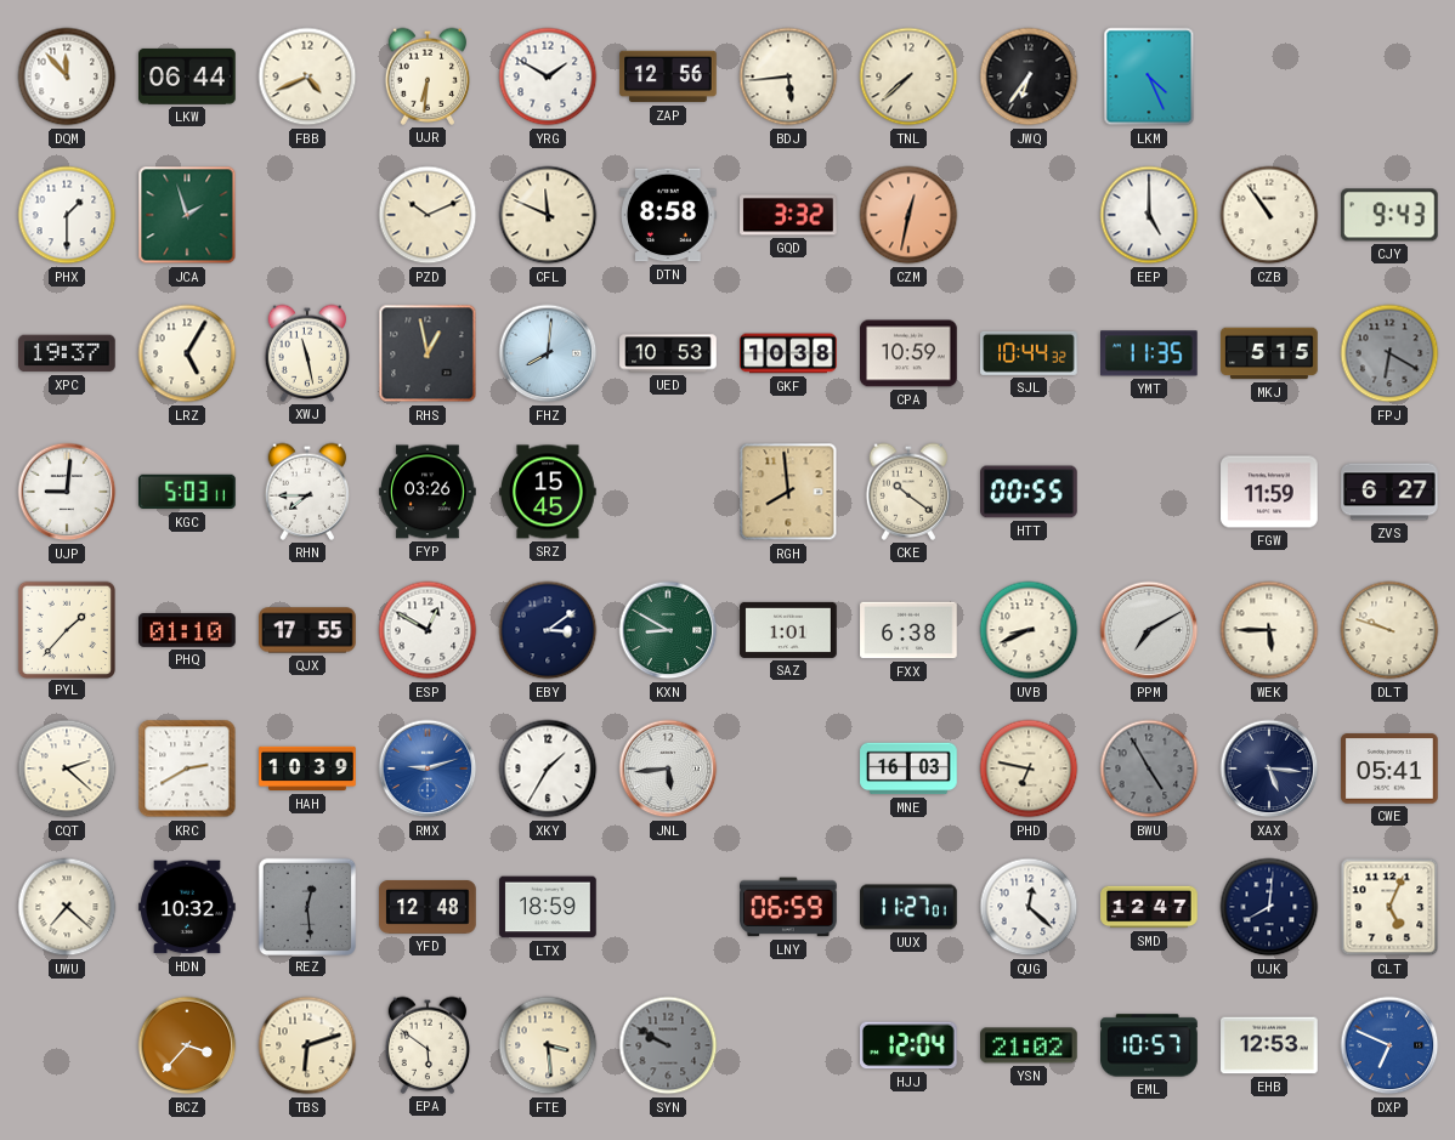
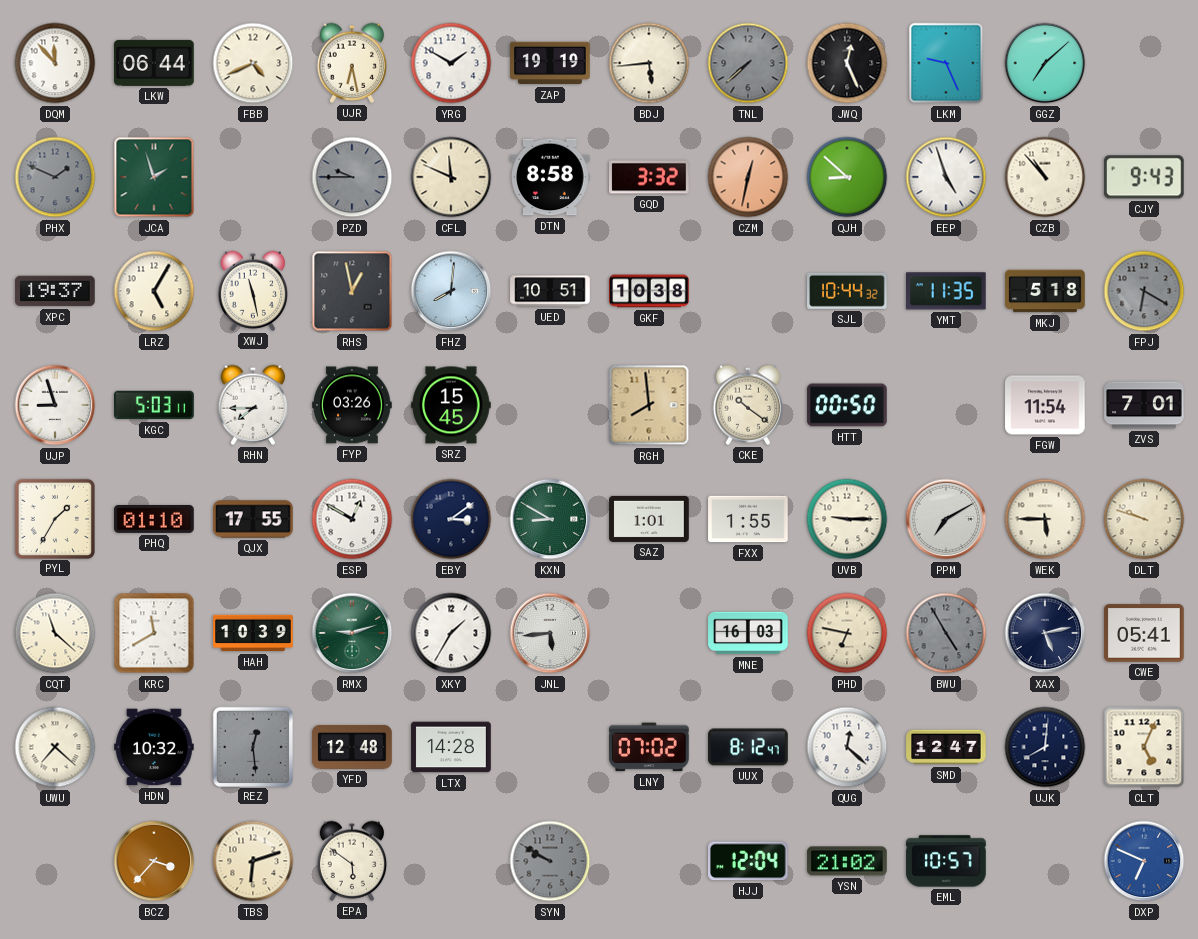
UJR: 6:31 -> 6:28 (352, 63)
ZAP: 12:56 -> 19:19 (550, 63)
TNL dial: cream -> grey (748, 63)
JWQ: 6:36 -> 12:26 (847, 63)
LKM: 4:26 -> 9:26 (946, 63)
GGZ: none -> 7:08 (1045, 63)
PHX: 1:30 -> 1:49 (55, 177)
PHX dial: white -> grey (55, 177)
PZD: 10:11 -> 9:45 (352, 177)
PZD dial: cream -> grey (352, 177)
QJH: none -> 8:52 (847, 177)
EEP: 5:00 -> 4:57 (946, 177)
CZB: 10:54 -> 10:53 (1045, 177)
UED: 10:53 -> 10:51 (550, 291)
CPA: 10:59 -> none (908, 353)
MKJ: 5:15 -> 5:18 (1045, 291)
UJP: 9:01 -> 8:57 (55, 405)
HTT: 00:55 -> 00:50 (847, 405)
FGW: 11:59 -> 11:54 (1045, 405)
ZVS: 6:27 -> 7:01 (1144, 405)
PYL: 1:37 -> 1:35 (54, 518)
FXX: 6:38 -> 1:55 (748, 519)
UVB: 8:41 -> 9:15 (847, 519)
CQT: 2:22 -> 11:22 (55, 633)
KRC: 2:40 -> 11:40 (154, 633)
RMX dial: blue -> green (352, 633)
XAX: 5:16 -> 5:13 (1045, 633)
LTX: 18:59 -> 14:28 (451, 747)
LNY: 06:59 -> 07:02 (650, 747)
UUX: 11:27 -> 8:12 (748, 747)
FTE: 3:29 -> none (548, 1045)
EHB: 12:53 -> none (1269, 1045)
